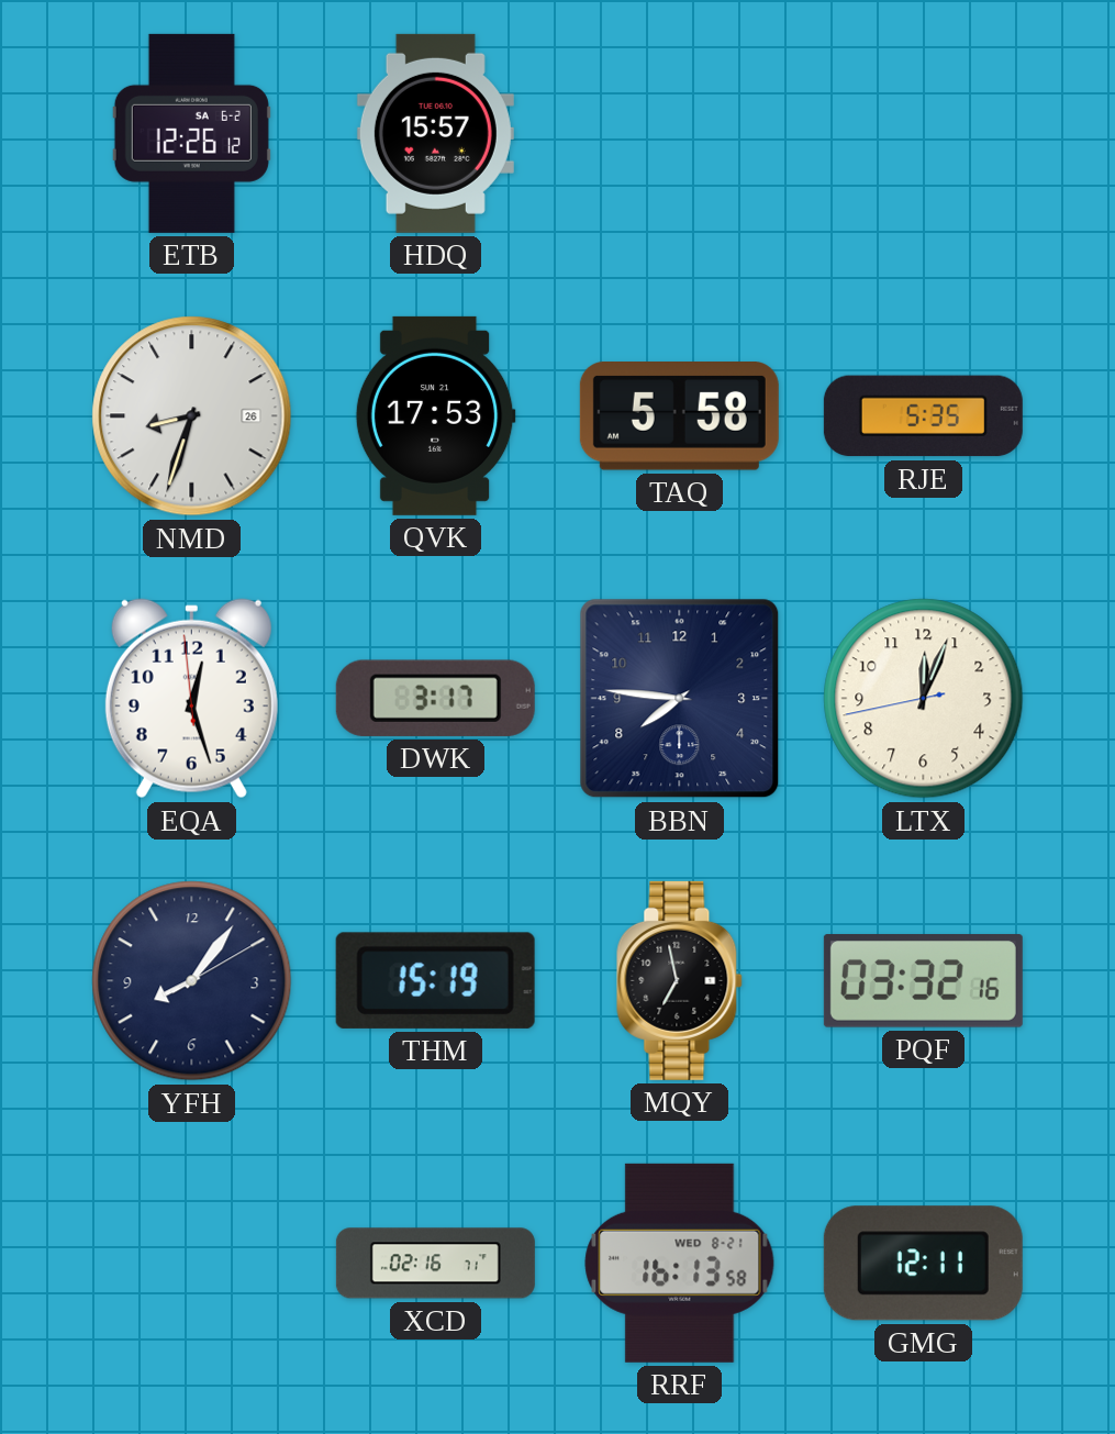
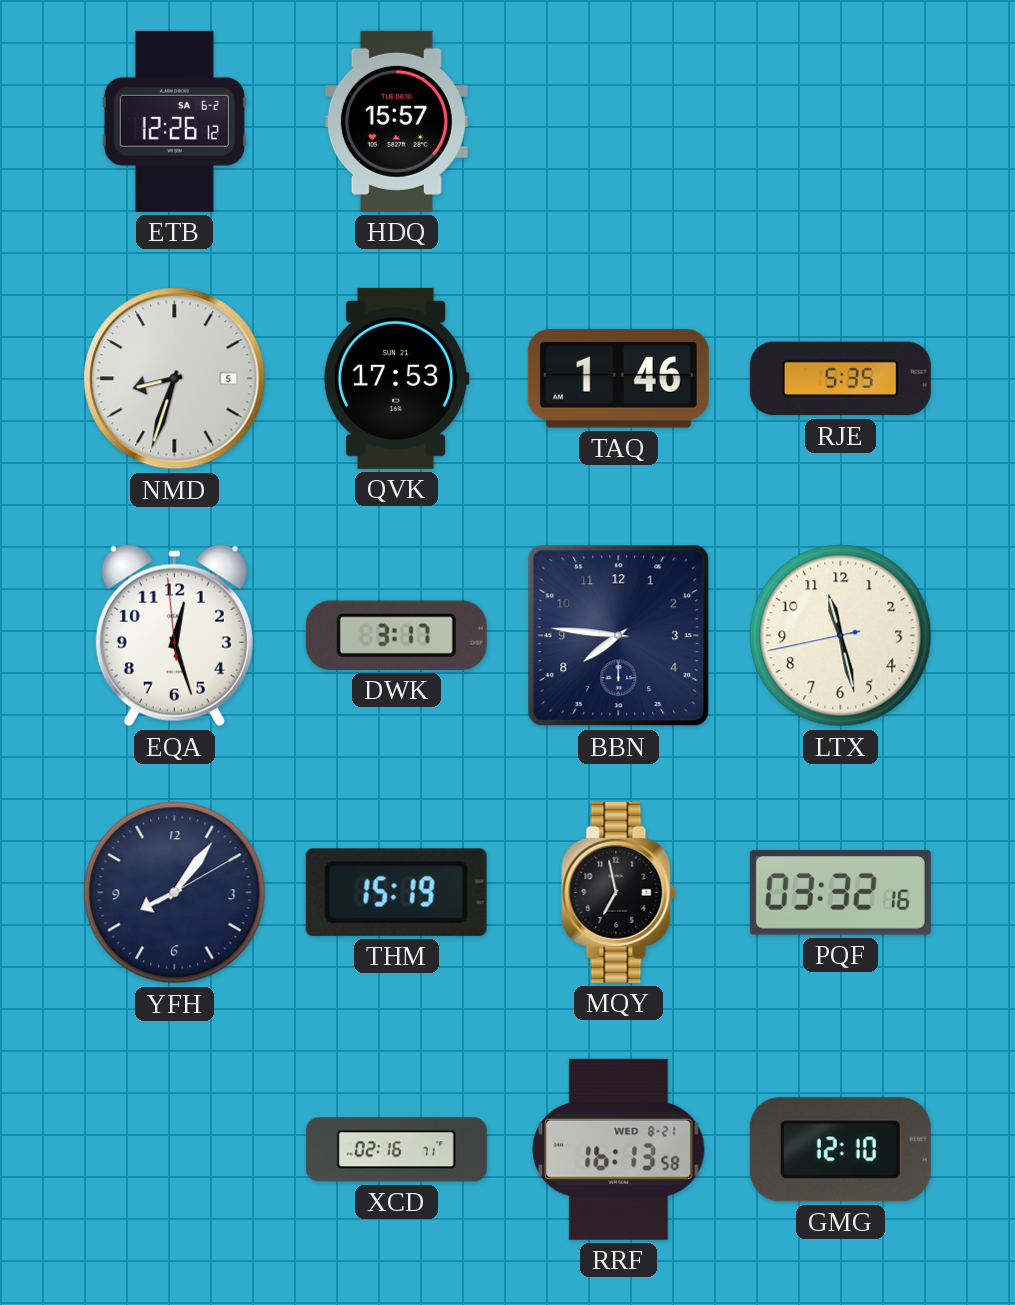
NMD date: 26 -> 5 (175, 379)
TAQ: 5:58 -> 1:46 (618, 379)
LTX: 12:03 -> 11:27 (841, 636)
GMG: 12:11 -> 12:10 (840, 1150)
